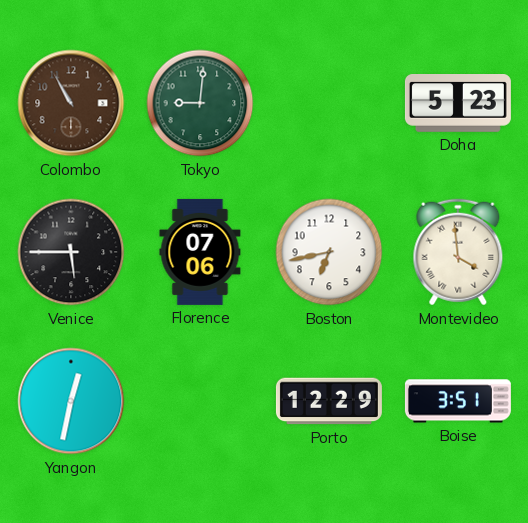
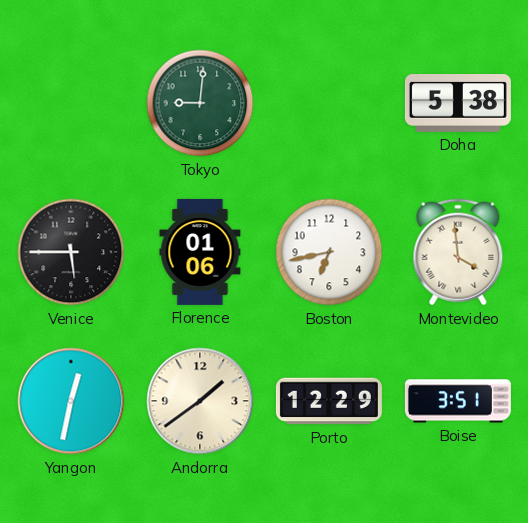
Colombo: 10:55 -> none (71, 103)
Doha: 5:23 -> 5:38 (458, 104)
Florence: 07:06 -> 01:06 (200, 252)
Andorra: none -> 1:39 (200, 401)
